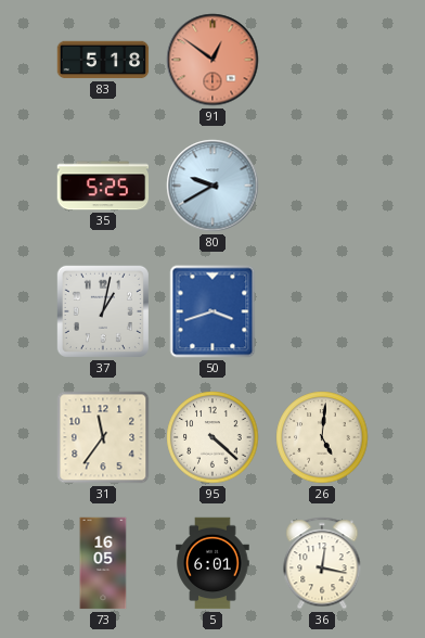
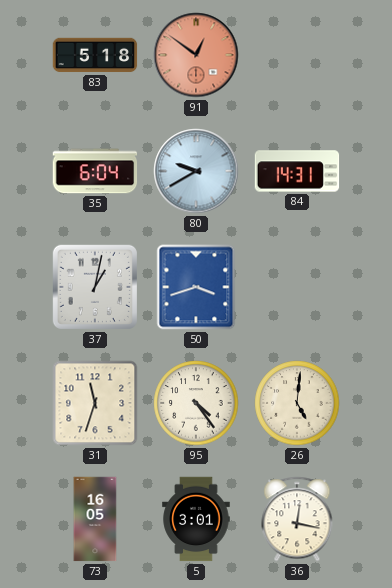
35: 5:25 -> 6:04 (95, 171)
84: none -> 14:31 (297, 171)
31: 11:36 -> 11:33 (95, 403)
95: 4:22 -> 4:24 (196, 403)
5: 6:01 -> 3:01 (196, 519)
